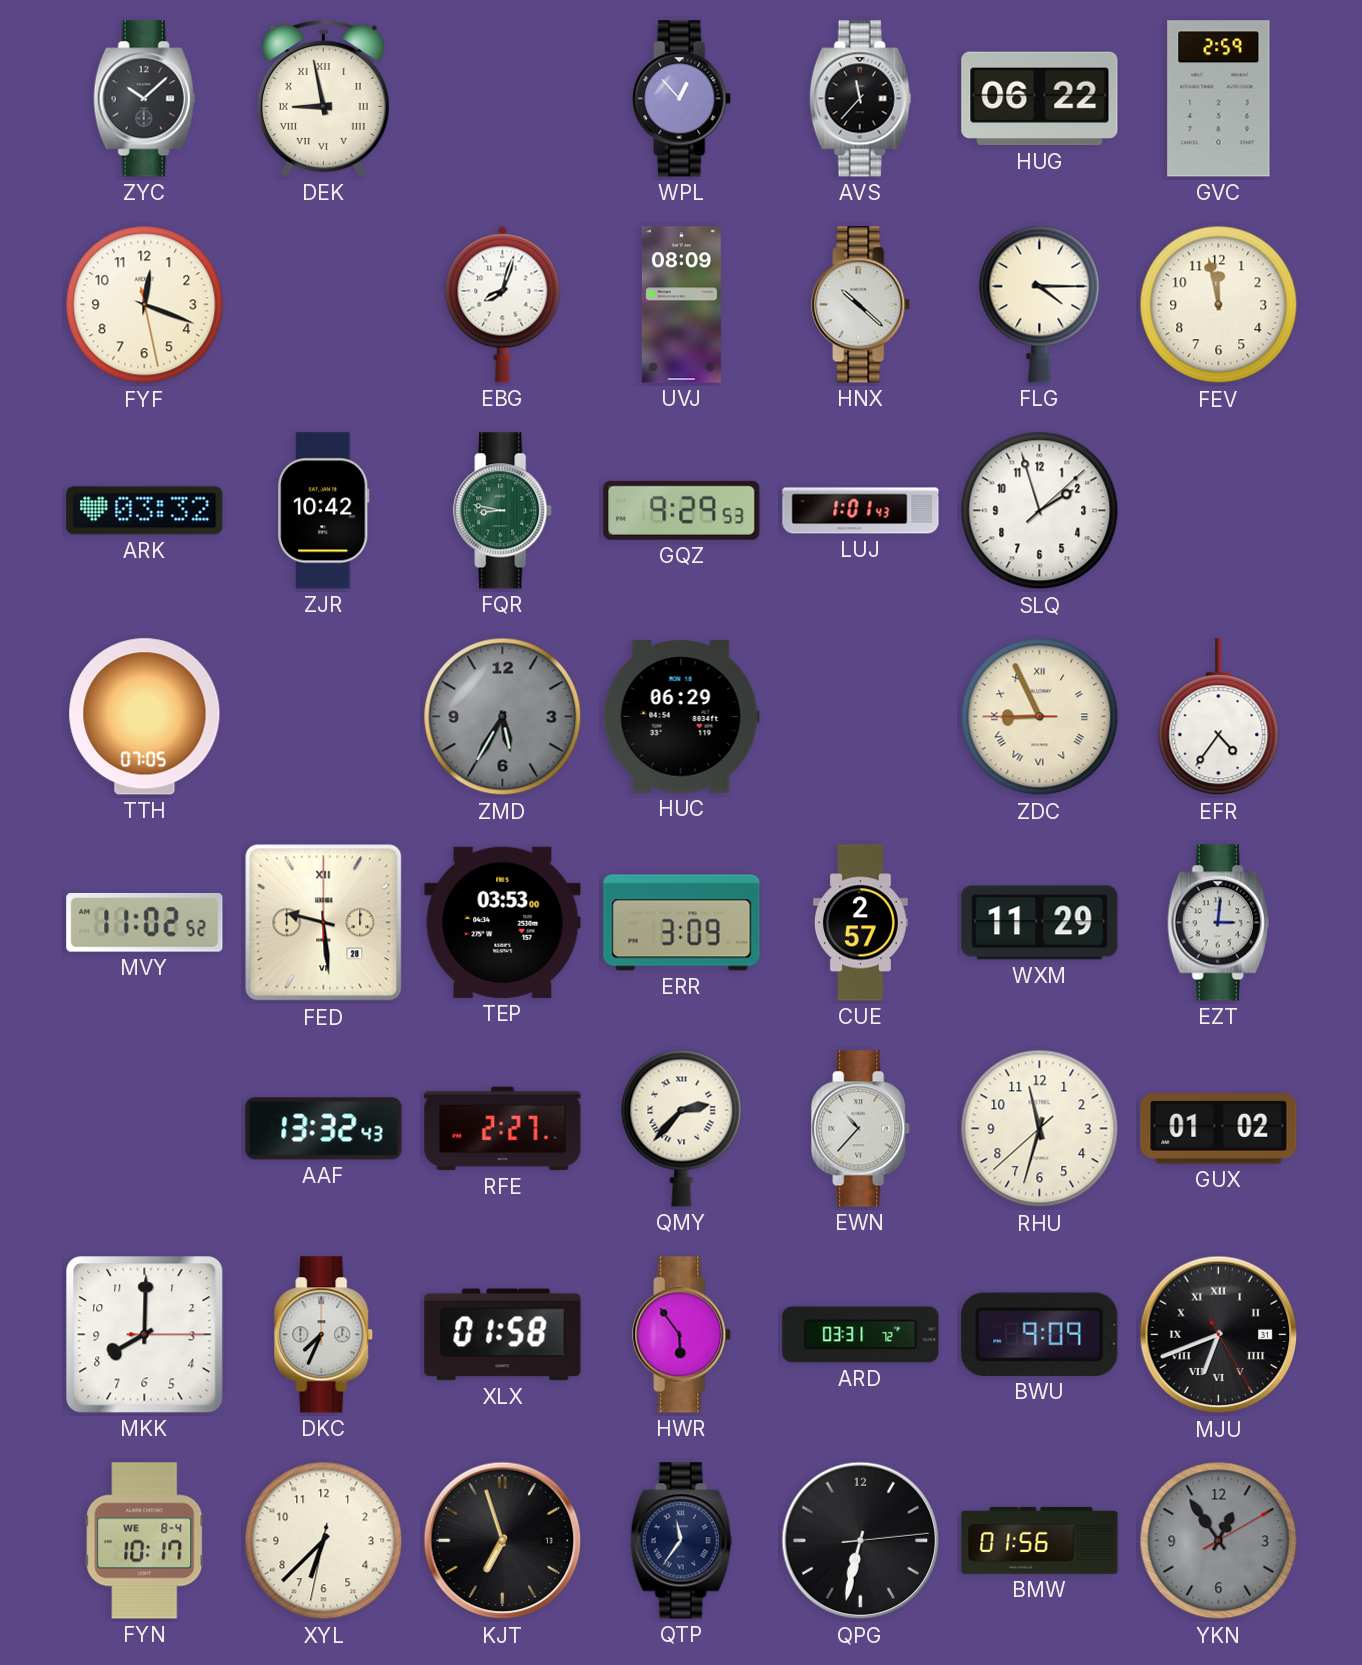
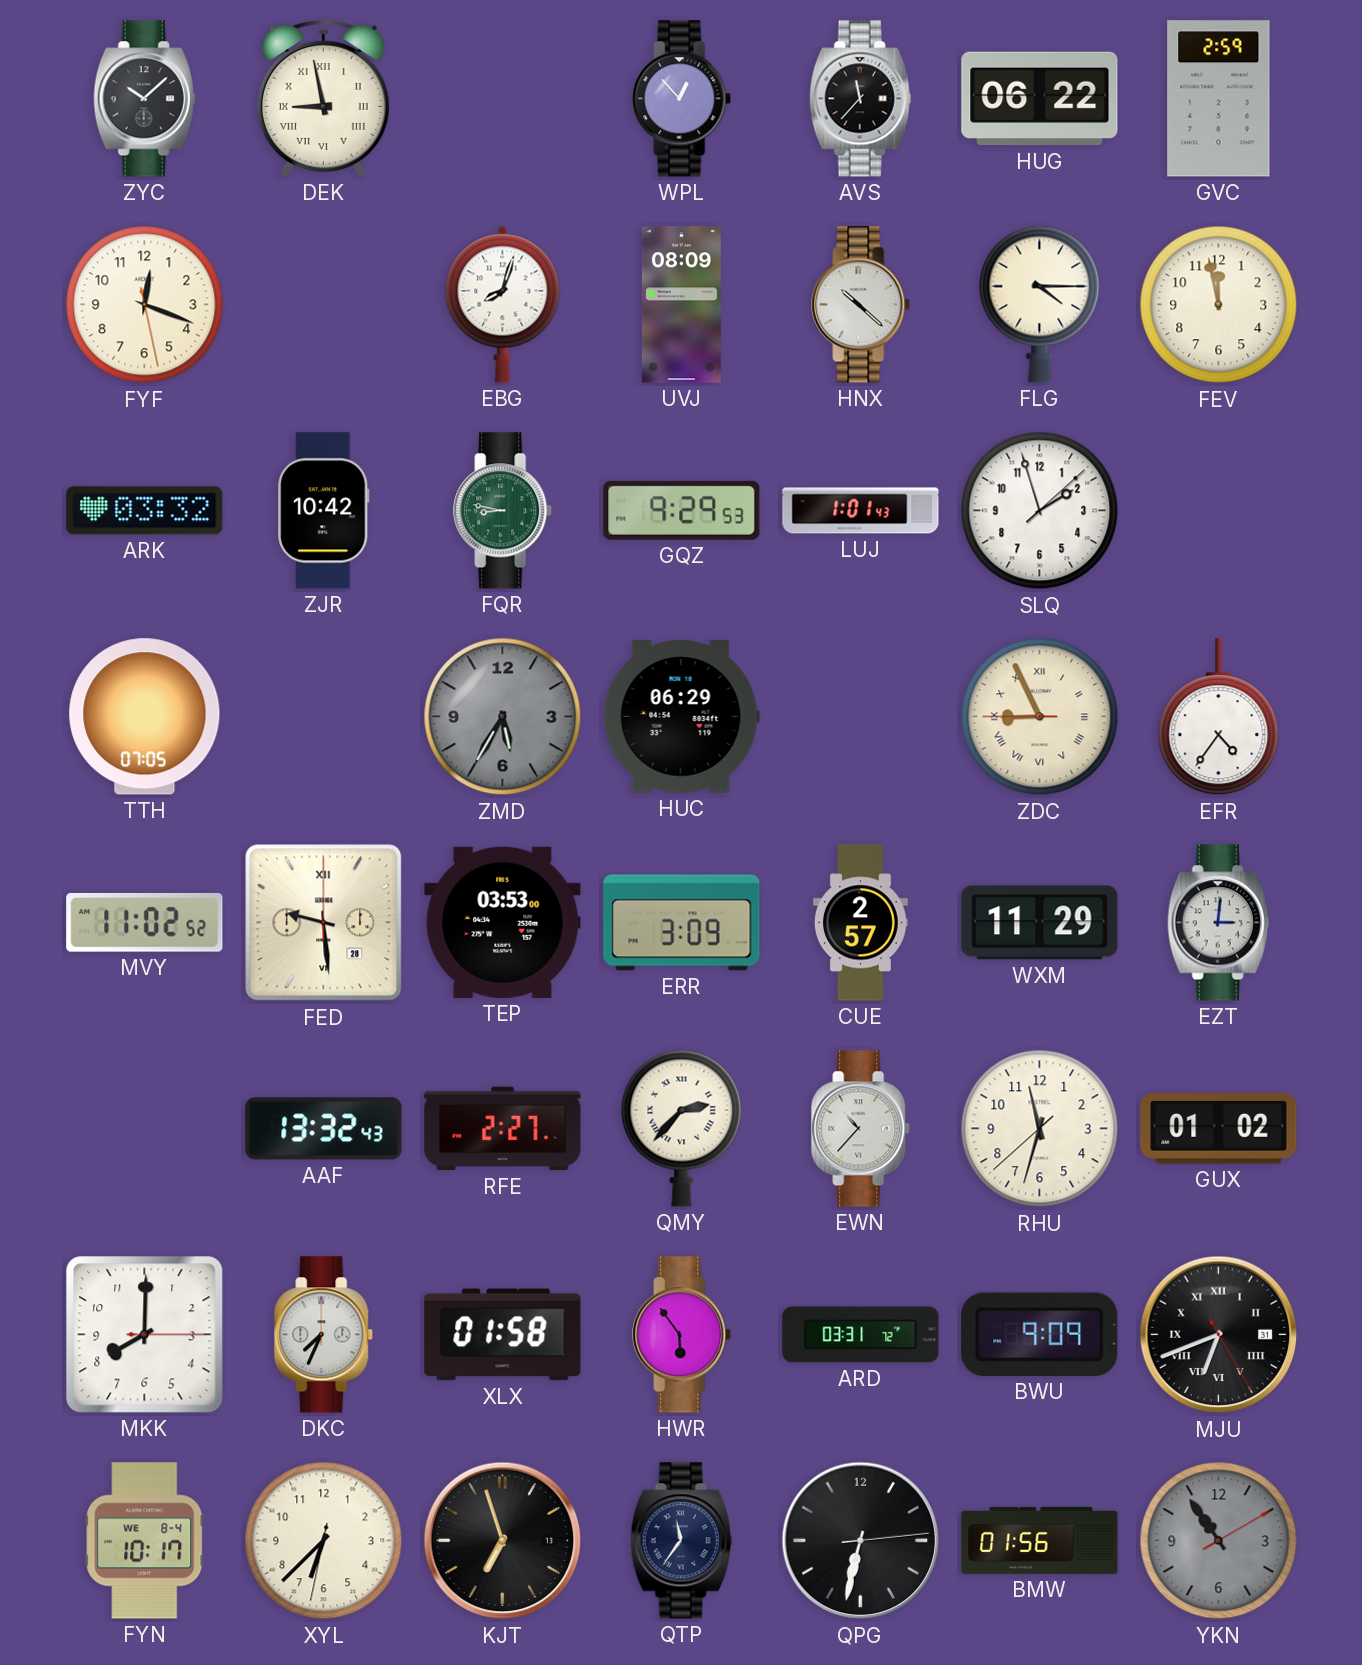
YKN: 12:54 -> 10:54 (1219, 1541)
